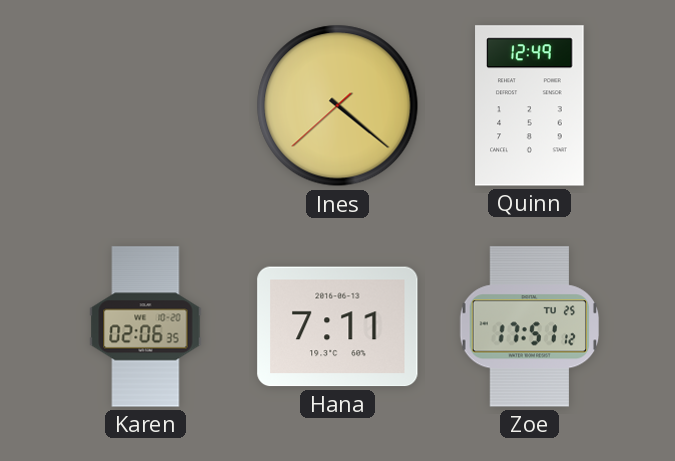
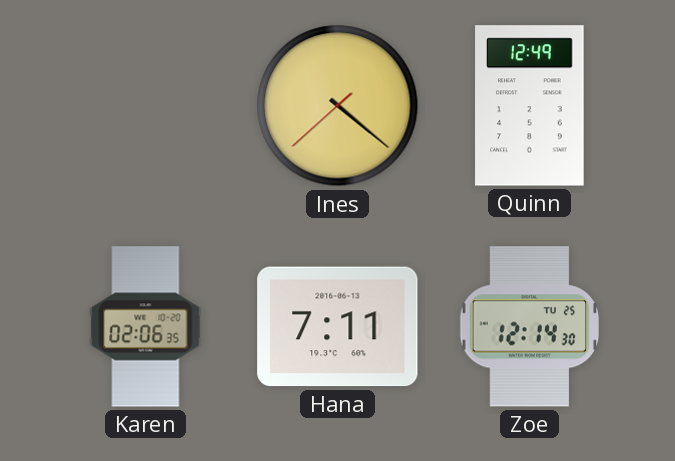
Zoe: 17:51 -> 12:14 (530, 327)
